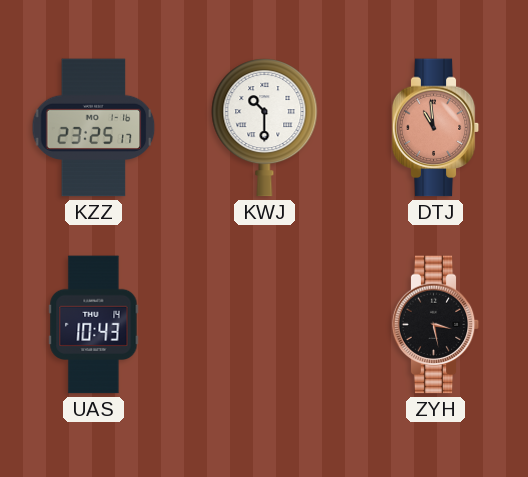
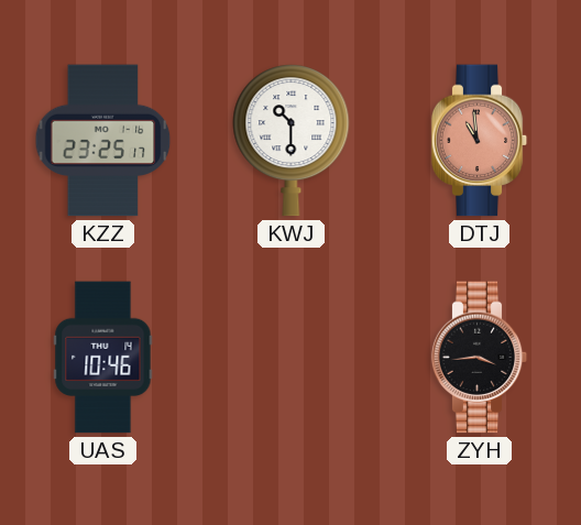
UAS: 10:43 -> 10:46 (103, 358)
ZYH: 3:28 -> 3:44 (480, 358)
